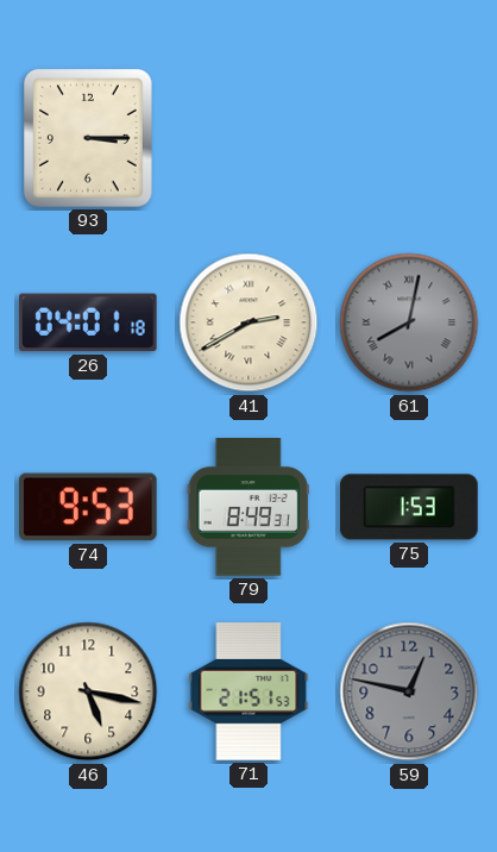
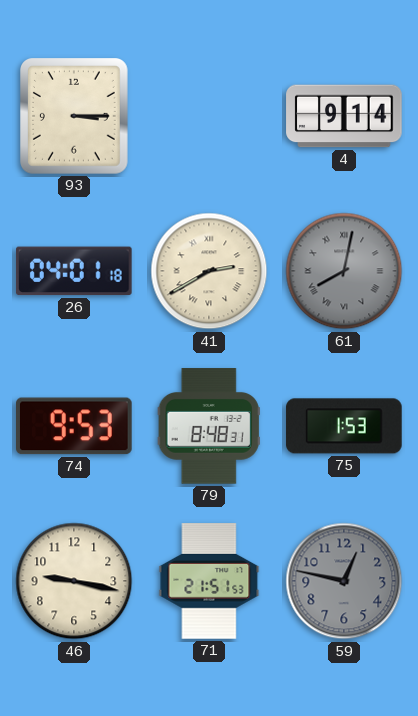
4: none -> 9:14 (344, 116)
79: 8:49 -> 8:48 (209, 426)
46: 5:17 -> 9:17 (74, 581)
